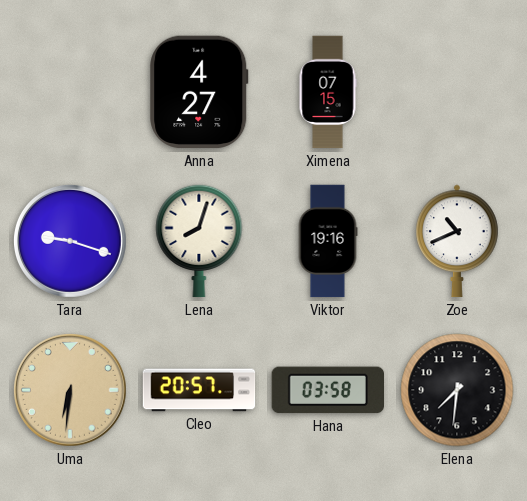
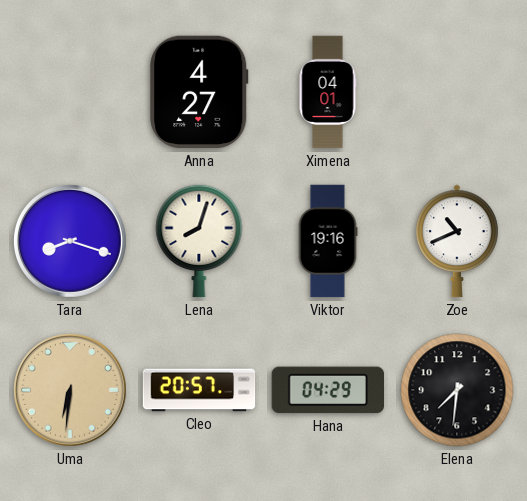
Ximena: 07:15 -> 04:01 (328, 92)
Tara: 9:18 -> 8:18 (70, 241)
Hana: 03:58 -> 04:29 (327, 390)
